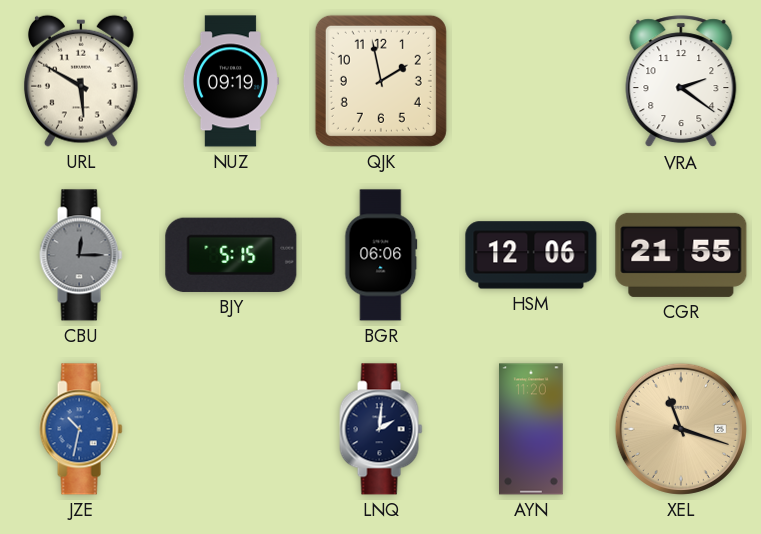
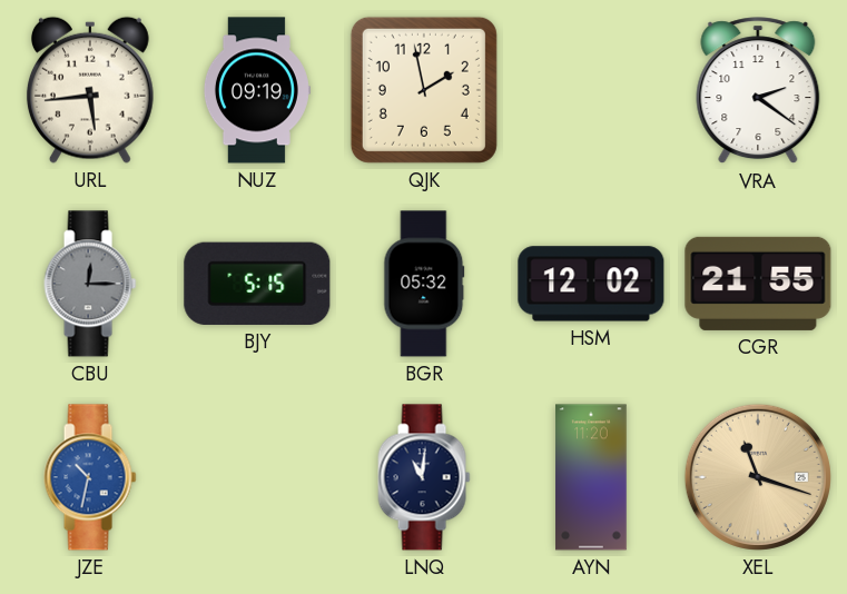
URL: 5:50 -> 5:44 (90, 90)
BGR: 06:06 -> 05:32 (424, 284)
HSM: 12:06 -> 12:02 (591, 284)
LNQ: 2:01 -> 11:01 (424, 477)
